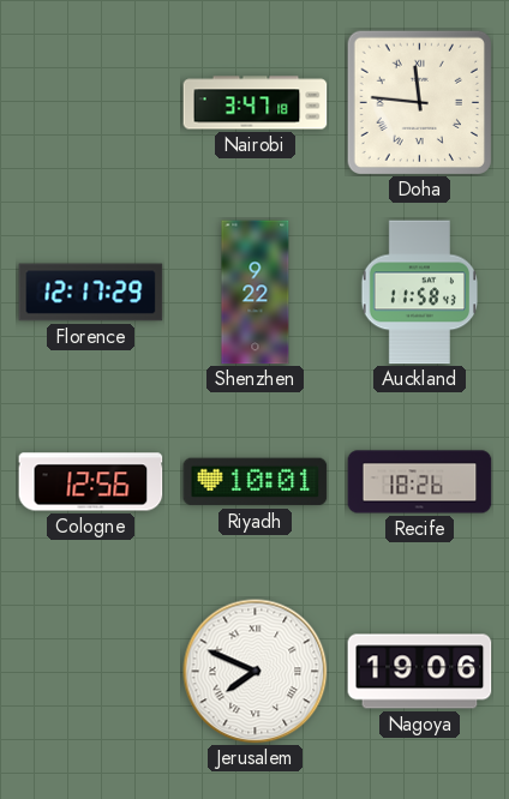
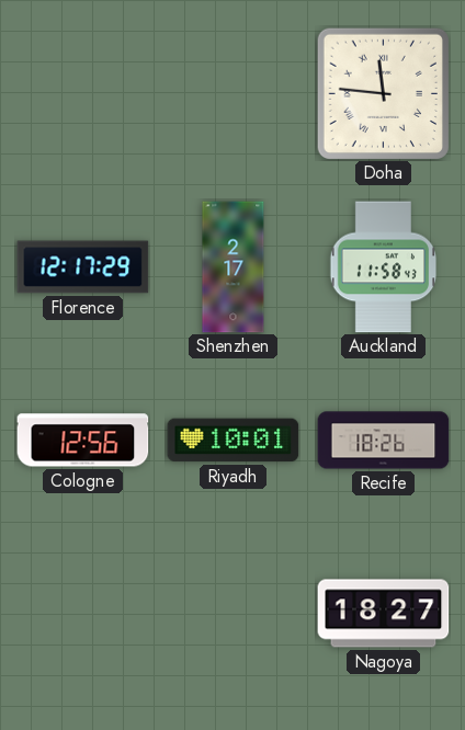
Nairobi: 3:47 -> none (256, 103)
Shenzhen: 9:22 -> 2:17 (234, 267)
Jerusalem: 7:49 -> none (256, 672)
Nagoya: 19:06 -> 18:27 (384, 614)
